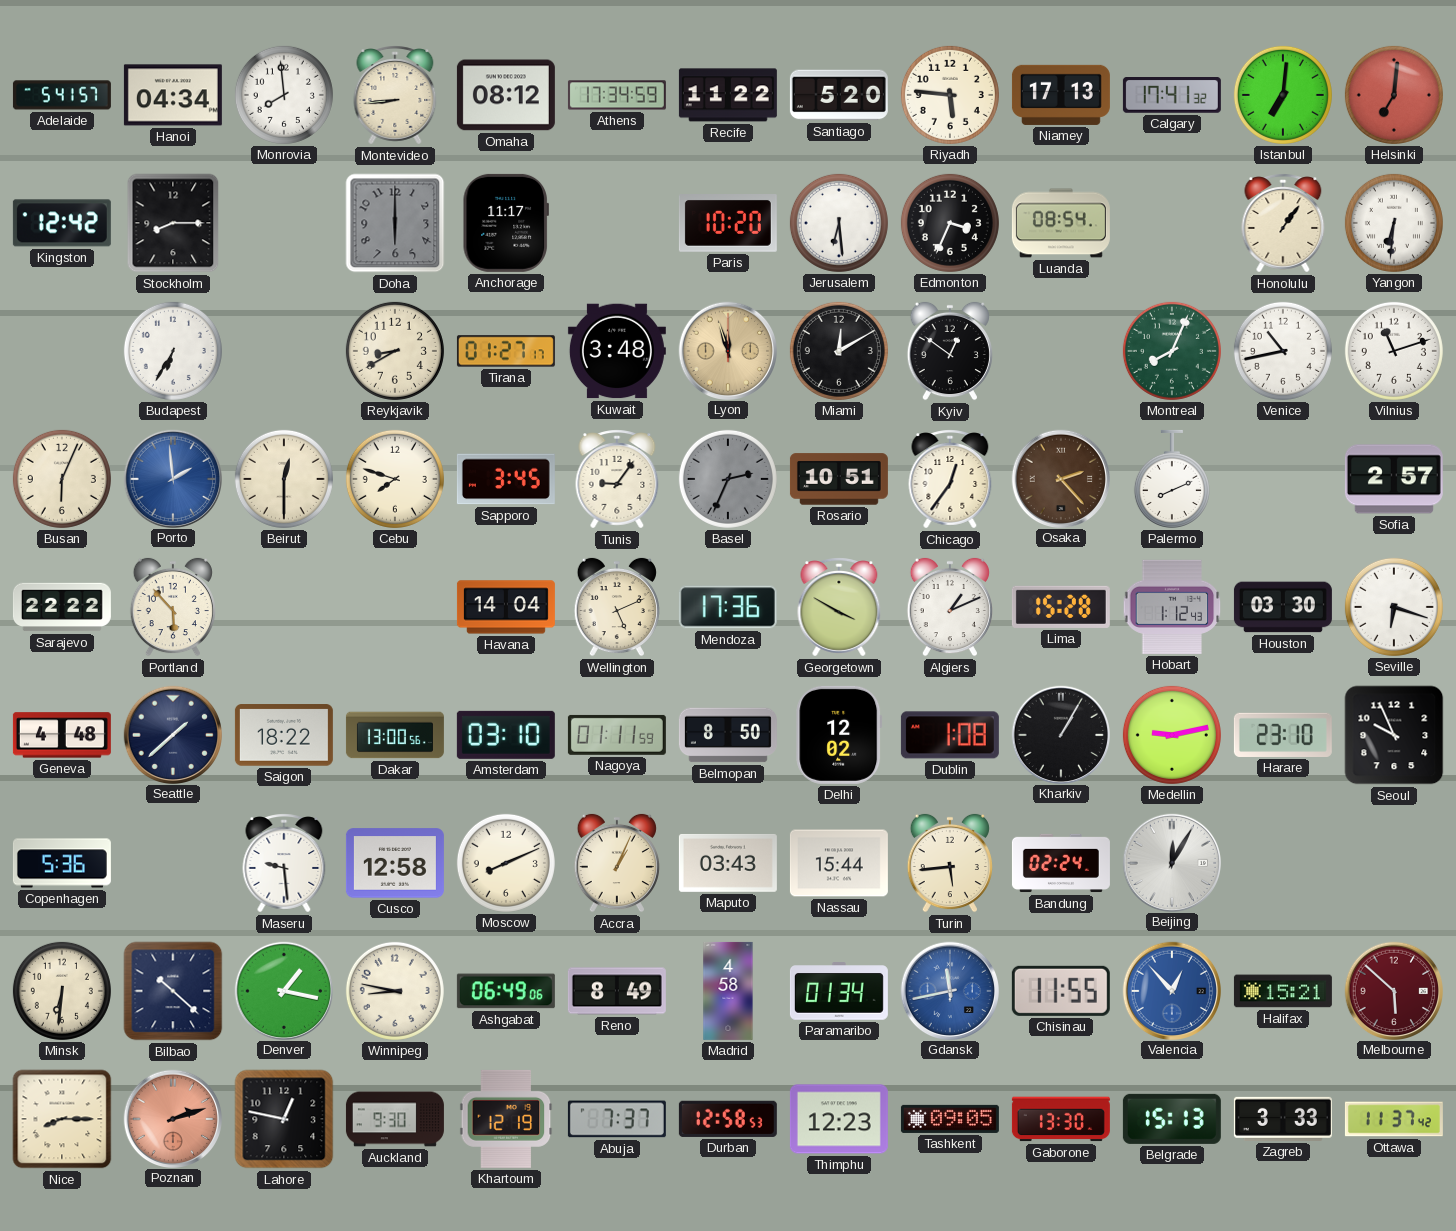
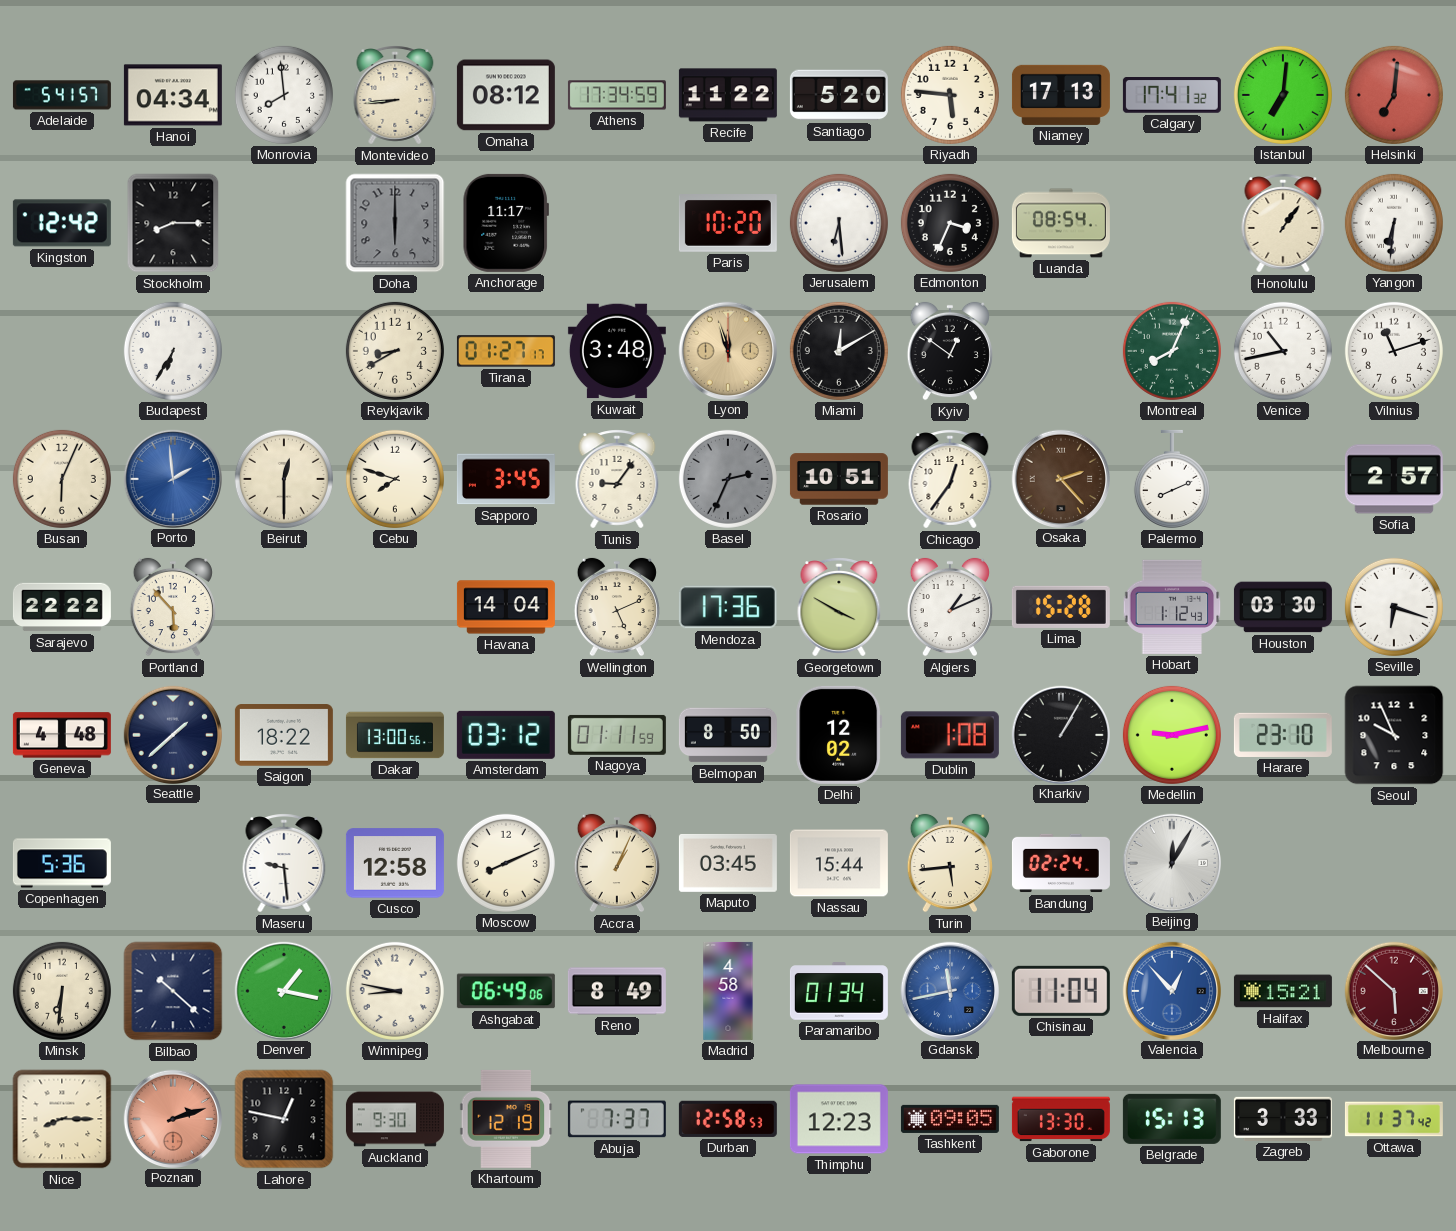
Amsterdam: 03:10 -> 03:12 (506, 735)
Maputo: 03:43 -> 03:45 (728, 863)
Chisinau: 11:55 -> 11:04 (1061, 991)
